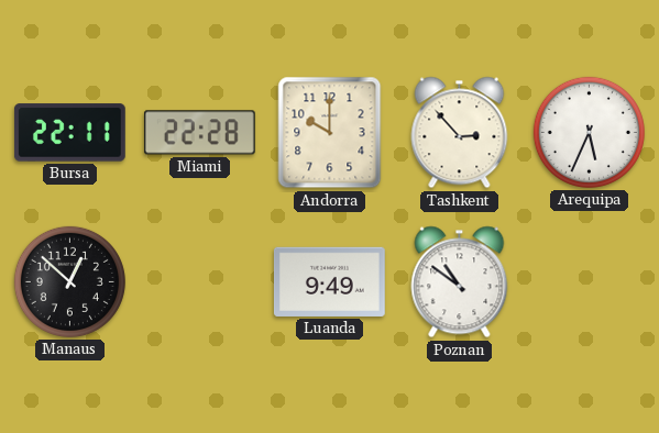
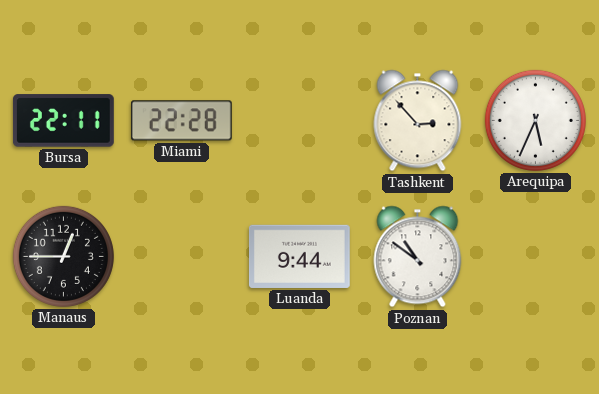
Andorra: 10:00 -> none (330, 133)
Manaus: 12:52 -> 12:45 (63, 256)
Luanda: 9:49 -> 9:44 (299, 256)
